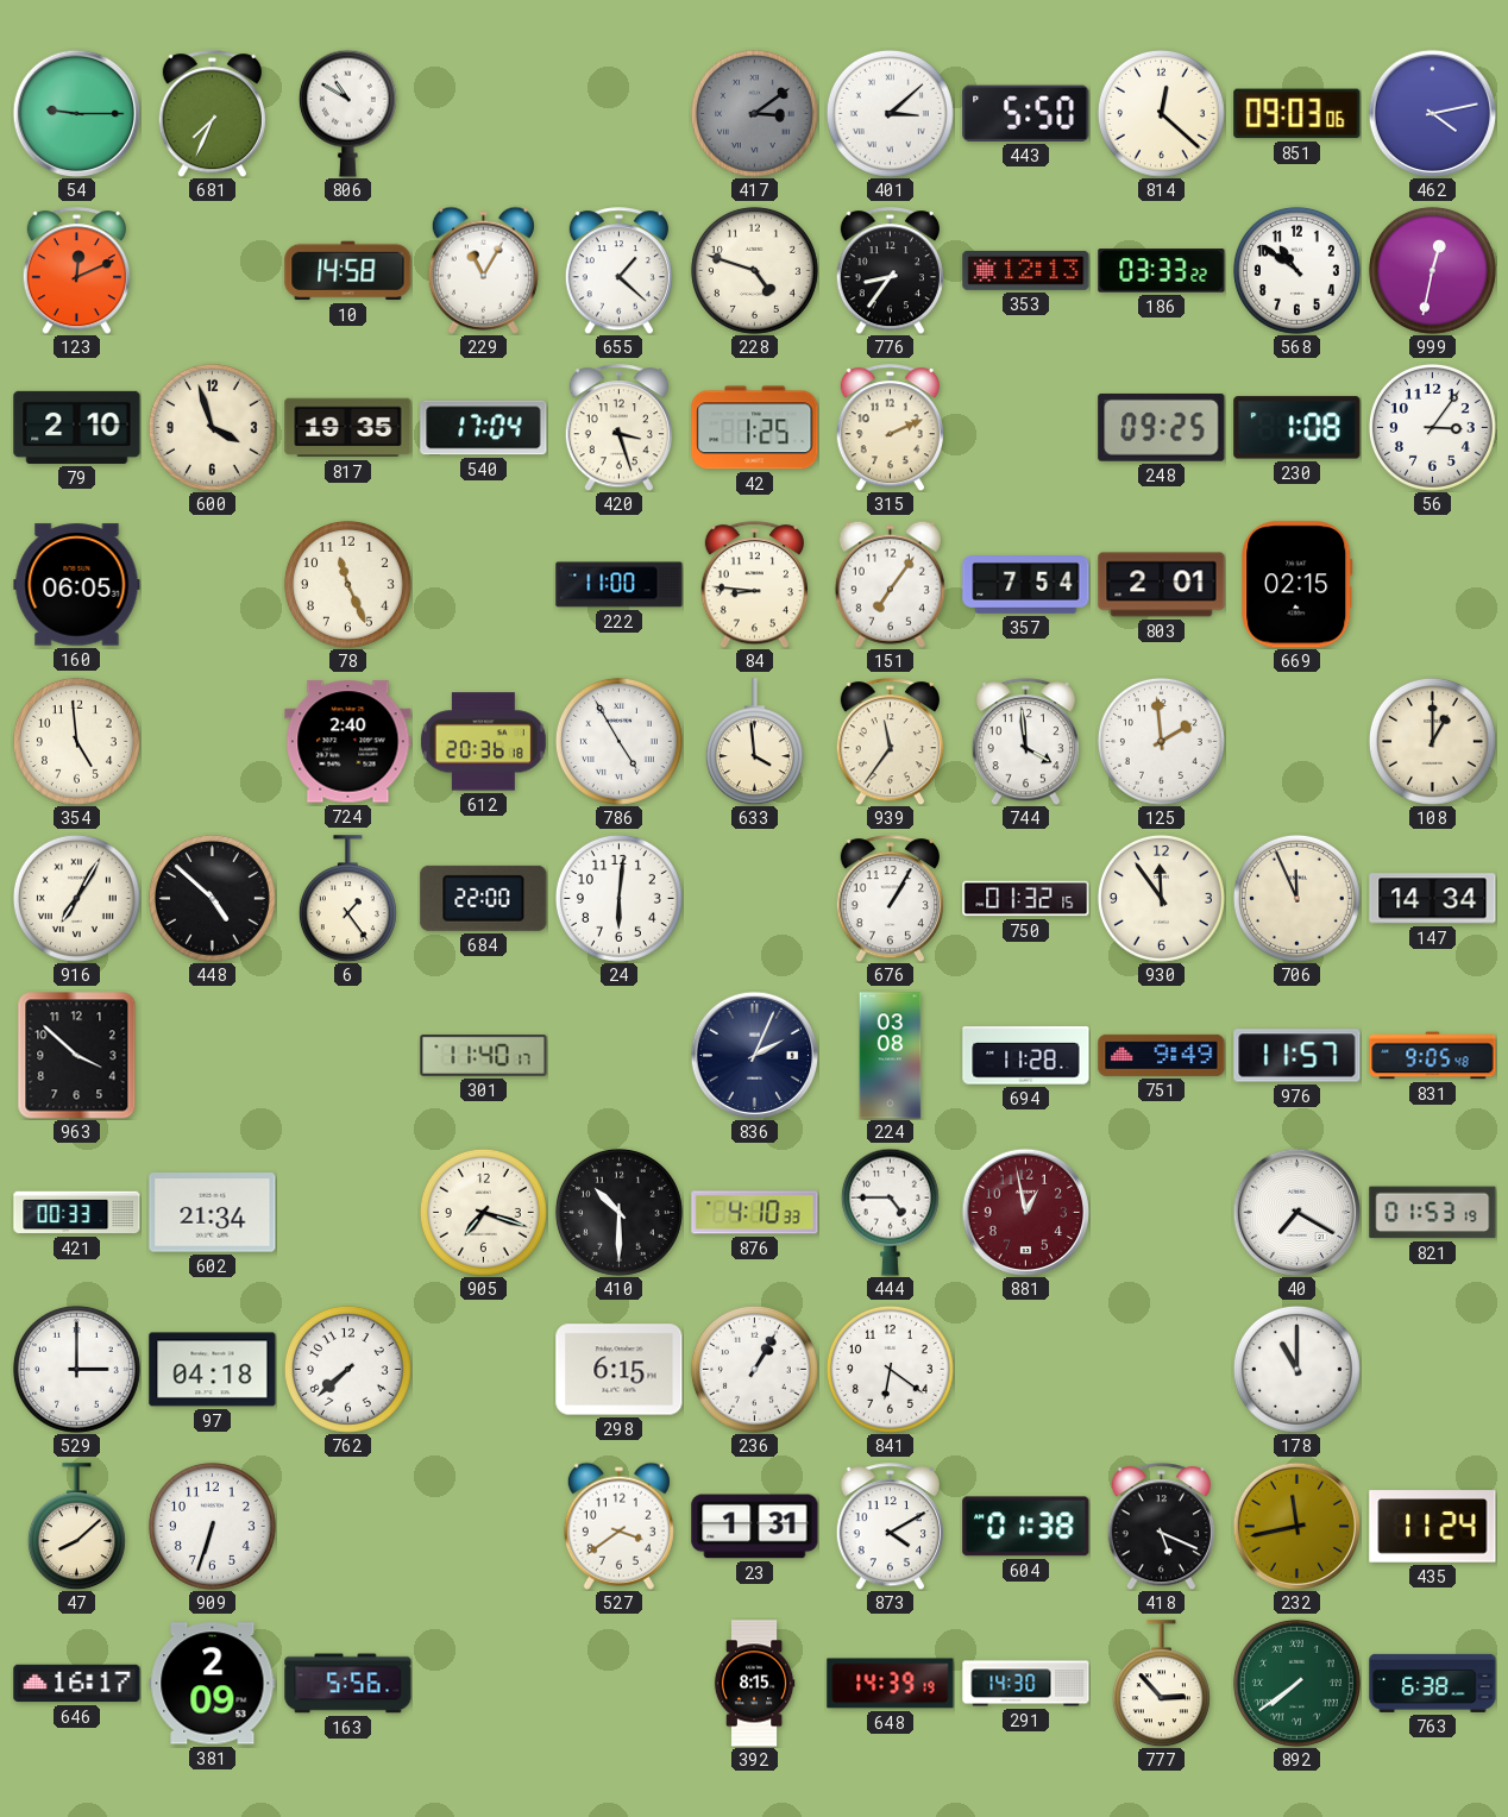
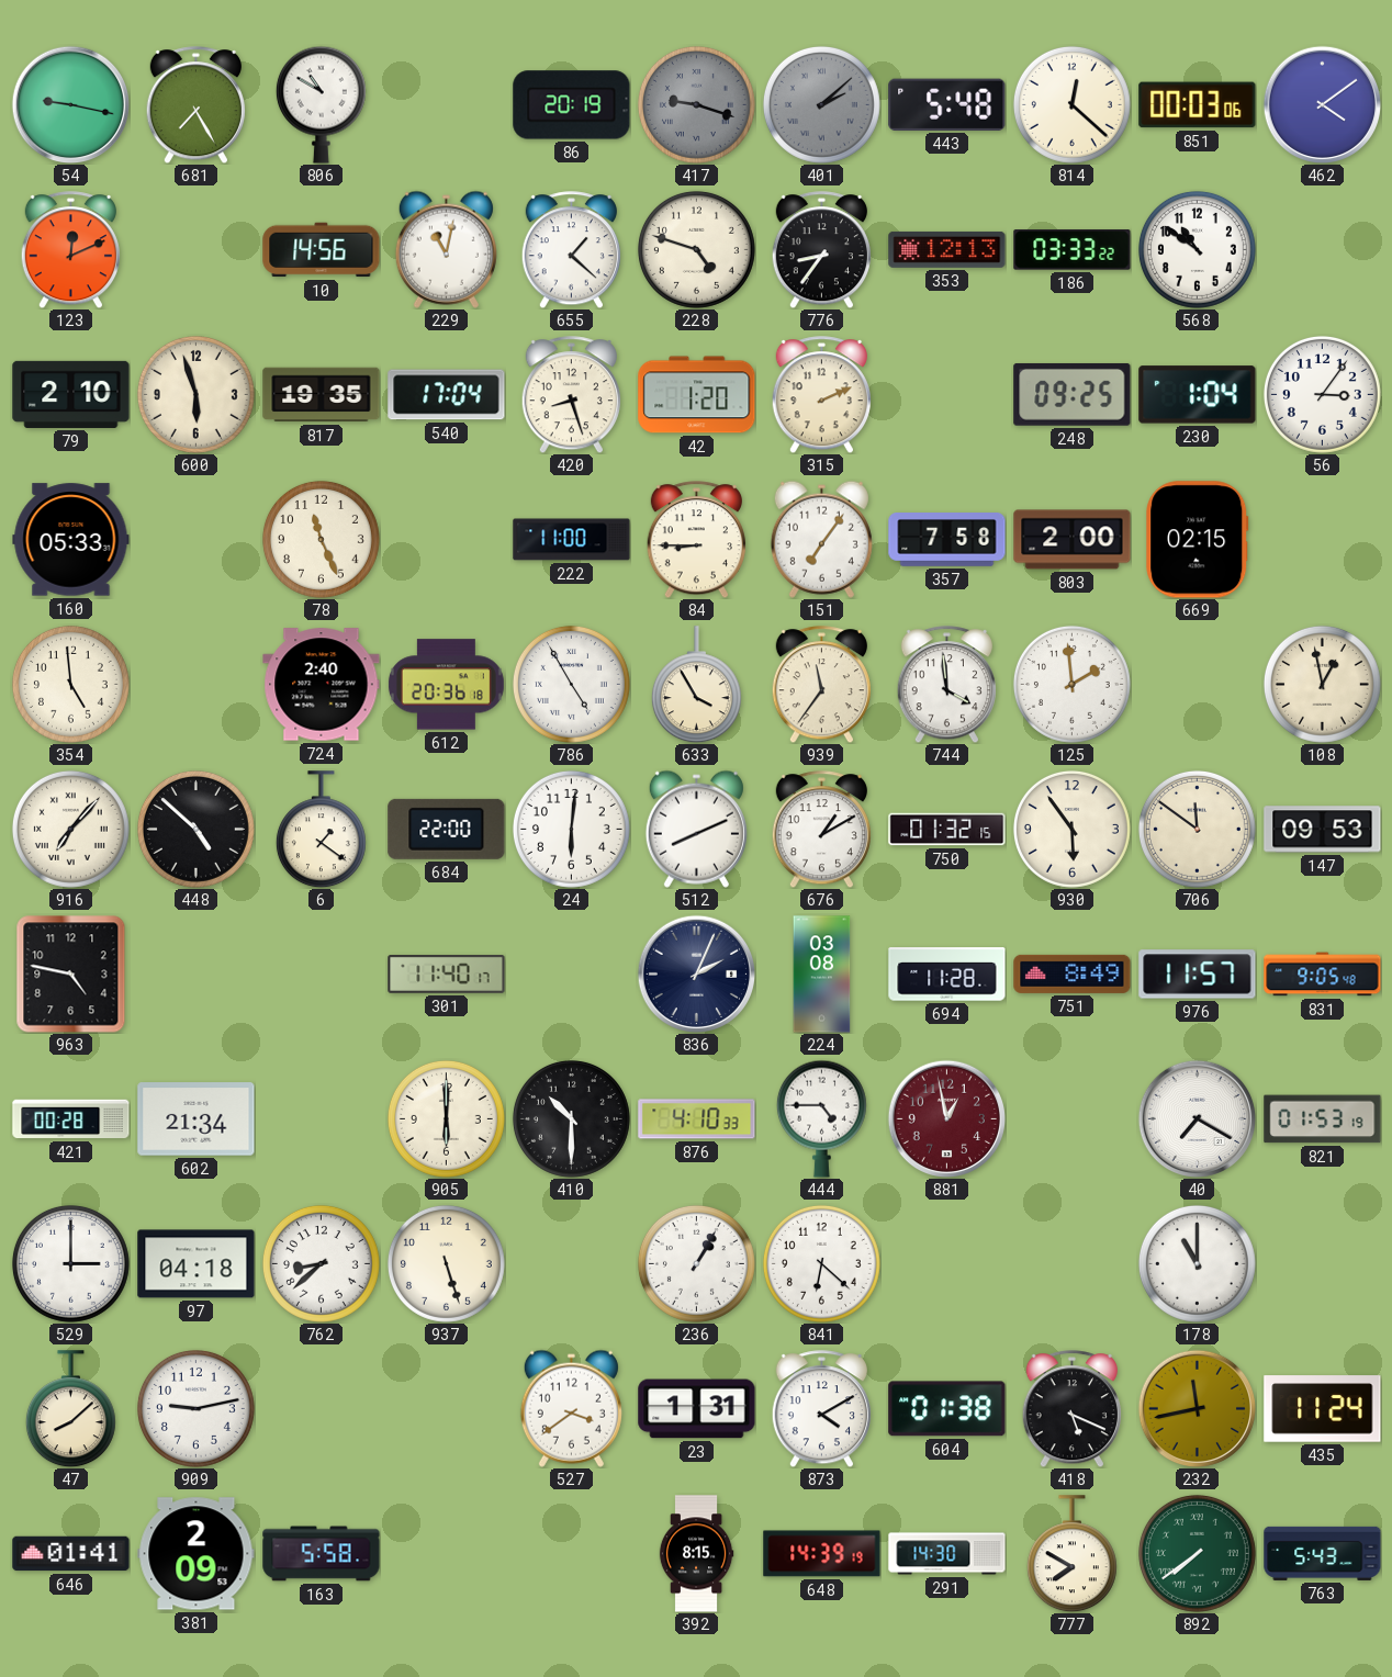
54: 9:15 -> 9:17 (70, 104)
681: 7:34 -> 7:25 (195, 105)
86: none -> 20:19 (572, 105)
417: 3:09 -> 9:18 (696, 104)
401: 3:08 -> 2:08 (821, 104)
401 dial: white -> grey (821, 104)
443: 5:50 -> 5:48 (947, 104)
851: 09:03 -> 00:03 (1198, 105)
462: 4:13 -> 4:09 (1322, 104)
10: 14:58 -> 14:56 (322, 250)
229: 11:05 -> 11:02 (446, 249)
999: 12:32 -> none (1432, 270)
600: 3:57 -> 5:57 (195, 394)
420: 3:27 -> 8:27 (571, 395)
42: 1:25 -> 1:20 (697, 395)
230: 1:08 -> 1:04 (1198, 395)
160: 06:05 -> 05:33 (71, 540)
84: 8:46 -> 8:45 (696, 540)
357: 7:54 -> 7:58 (947, 540)
803: 2:01 -> 2:00 (1073, 540)
633: 3:59 -> 3:55 (696, 685)
108: 1:00 -> 12:58 (1322, 684)
916: 7:05 -> 7:07 (70, 829)
6: 1:24 -> 1:21 (321, 830)
512: none -> 8:11 (696, 829)
676: 1:05 -> 1:10 (821, 830)
930: 11:54 -> 5:54 (1071, 829)
706: 11:56 -> 11:51 (1197, 829)
147: 14:34 -> 09:53 (1323, 830)
963: 3:52 -> 4:47 (71, 973)
751: 9:49 -> 8:49 (1073, 973)
421: 00:33 -> 00:28 (71, 1119)
905: 7:18 -> 6:00 (446, 1118)
762: 7:38 -> 8:38 (321, 1263)
937: none -> 5:27 (446, 1263)
298: 6:15 -> none (620, 1370)
841: 6:21 -> 6:22 (821, 1263)
909: 6:33 -> 9:13 (195, 1408)
646: 16:17 -> 01:41 (71, 1554)
163: 5:56 -> 5:58 (322, 1554)
777: 2:53 -> 7:50 (1071, 1554)
763: 6:38 -> 5:43 (1323, 1553)
